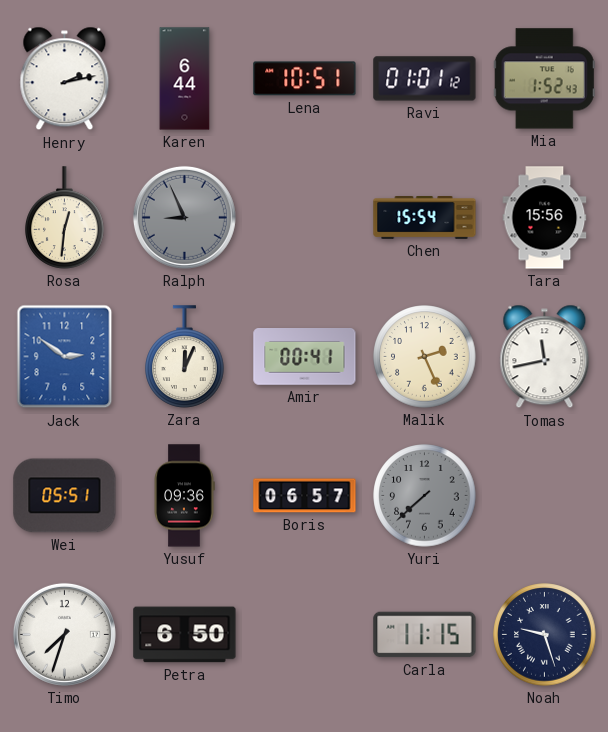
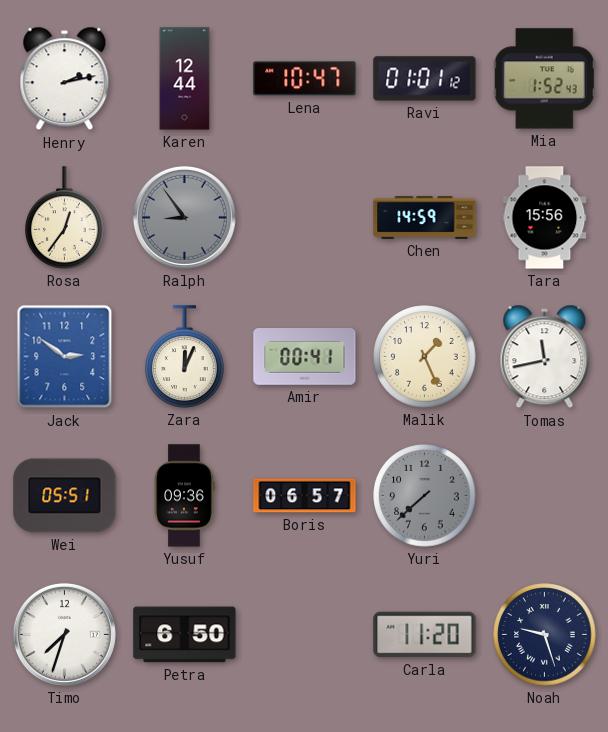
Karen: 6:44 -> 12:44 (185, 79)
Lena: 10:51 -> 10:47 (305, 79)
Rosa: 12:31 -> 12:36 (65, 218)
Ralph: 8:56 -> 8:54 (184, 217)
Chen: 15:54 -> 14:59 (425, 218)
Malik: 2:26 -> 1:26 (425, 357)
Carla: 11:15 -> 11:20 (425, 635)
